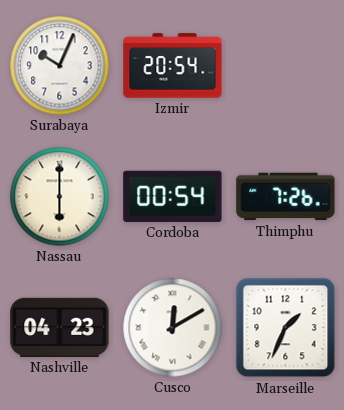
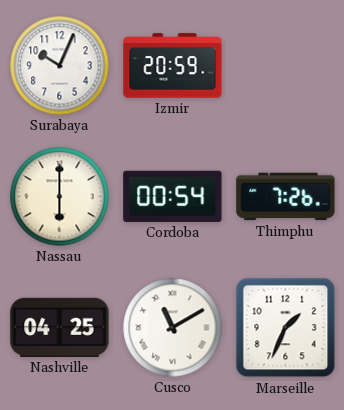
Izmir: 20:54 -> 20:59 (173, 66)
Nashville: 04:23 -> 04:25 (60, 327)
Cusco: 12:10 -> 11:10 (173, 328)
